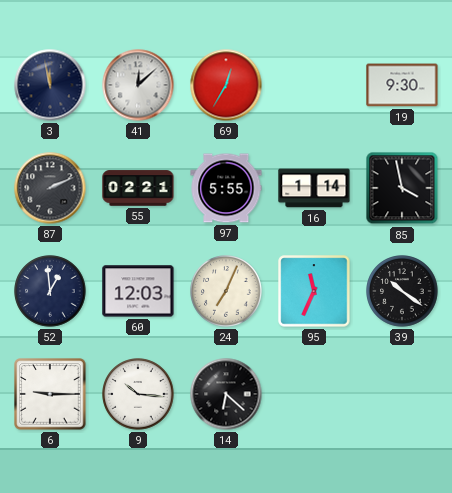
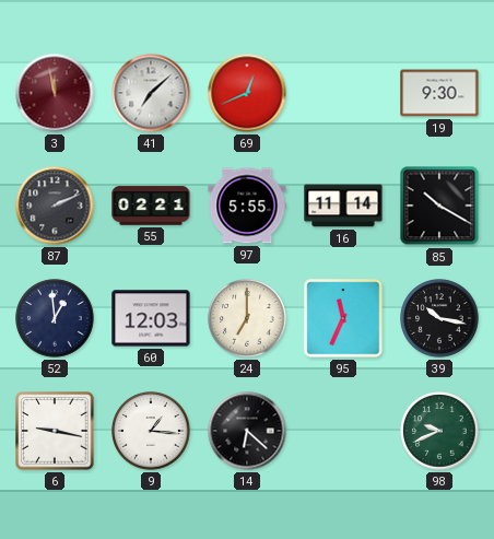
3 dial: navy -> burgundy (55, 93)
41: 12:08 -> 7:08 (151, 93)
69: 12:35 -> 12:41 (247, 93)
16: 1:14 -> 11:14 (343, 206)
85: 3:58 -> 10:20 (439, 206)
24: 7:04 -> 7:00 (247, 318)
39: 10:21 -> 10:17 (439, 318)
6: 9:15 -> 9:17 (55, 431)
9: 10:16 -> 1:16 (151, 431)
98: none -> 9:41 (439, 431)
